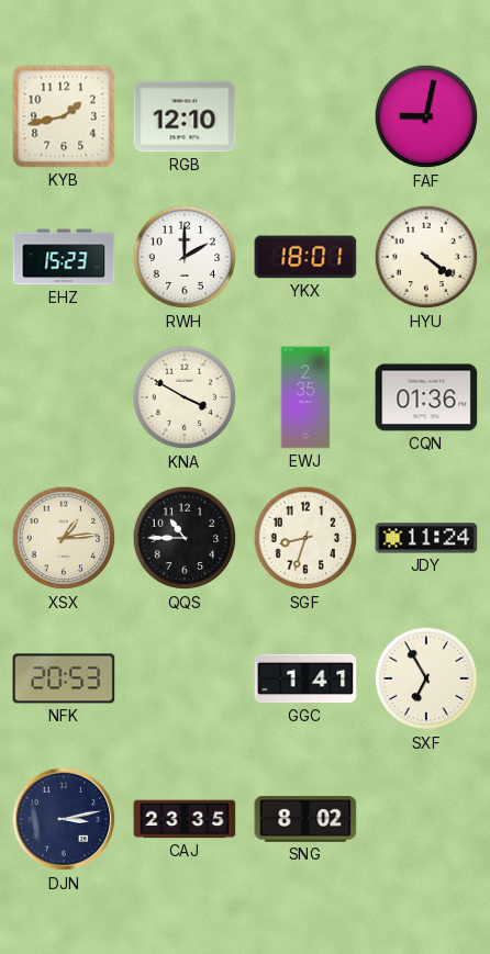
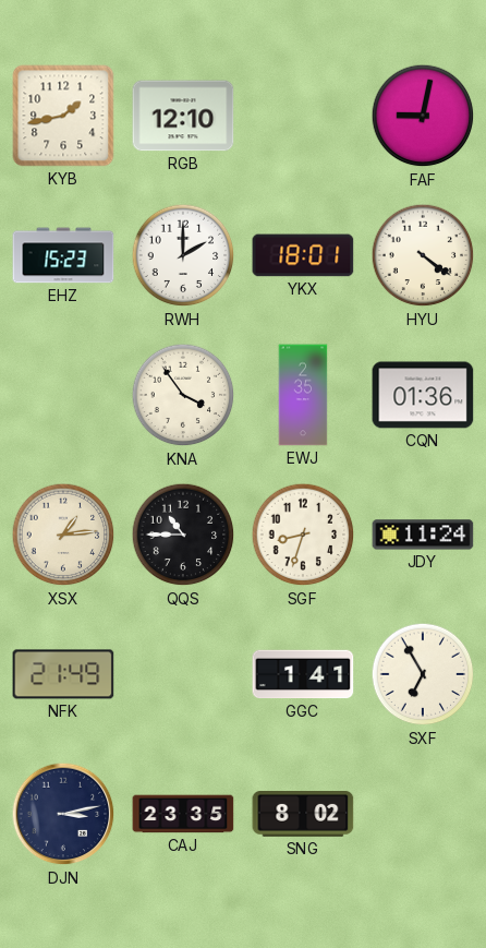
KNA: 3:50 -> 3:54 (183, 395)
NFK: 20:53 -> 21:49 (63, 674)
